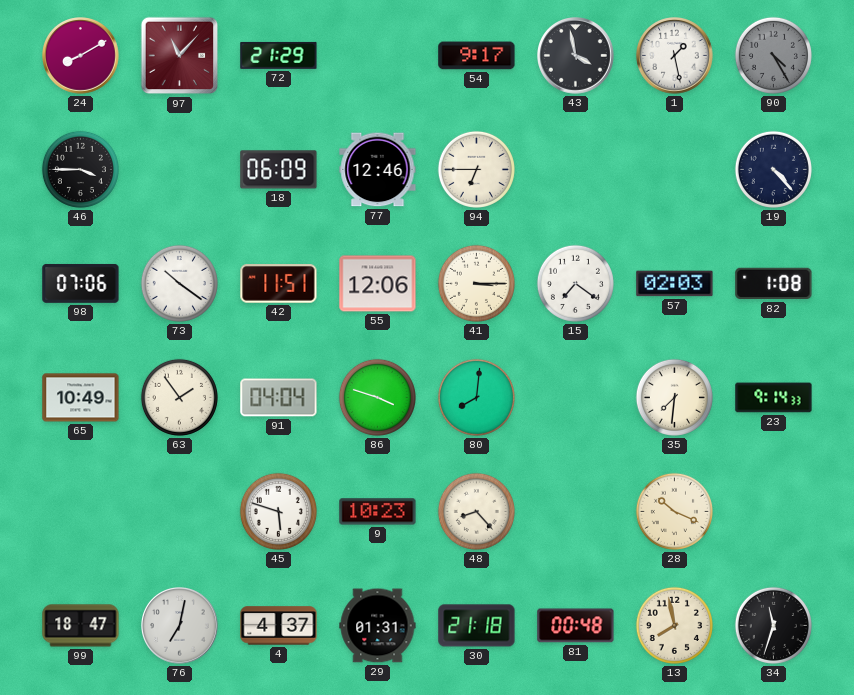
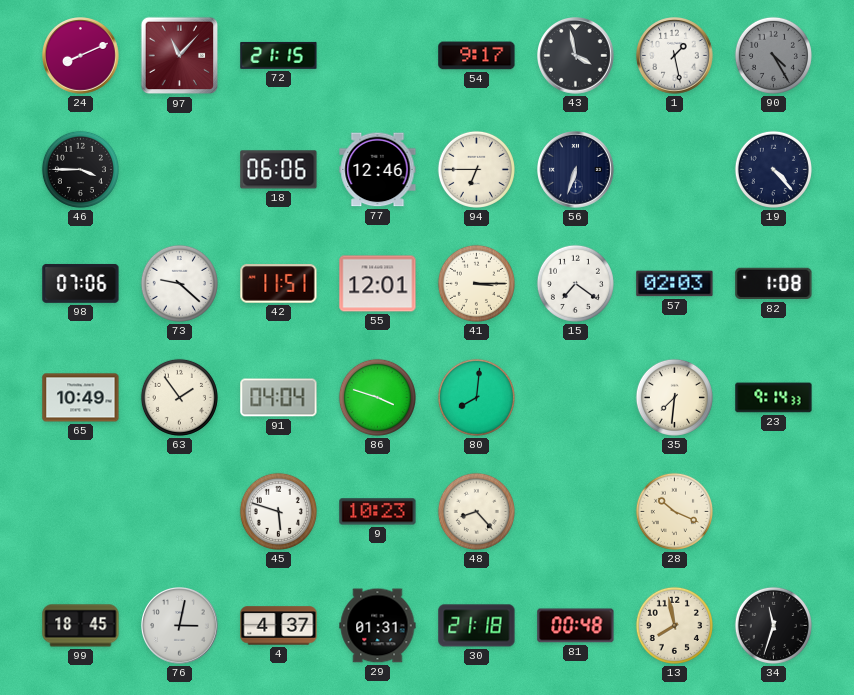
24: 8:10 -> 8:11 (81, 56)
72: 21:29 -> 21:15 (279, 55)
18: 06:09 -> 06:06 (279, 170)
56: none -> 6:33 (576, 170)
73: 10:21 -> 9:22 (179, 283)
55: 12:06 -> 12:01 (378, 284)
99: 18:47 -> 18:45 (81, 626)
76: 7:02 -> 3:02 (180, 626)
